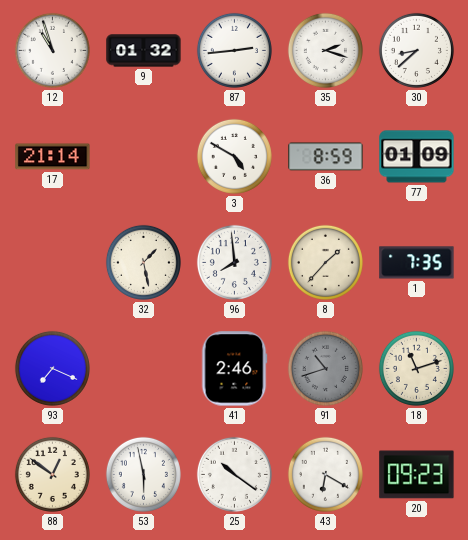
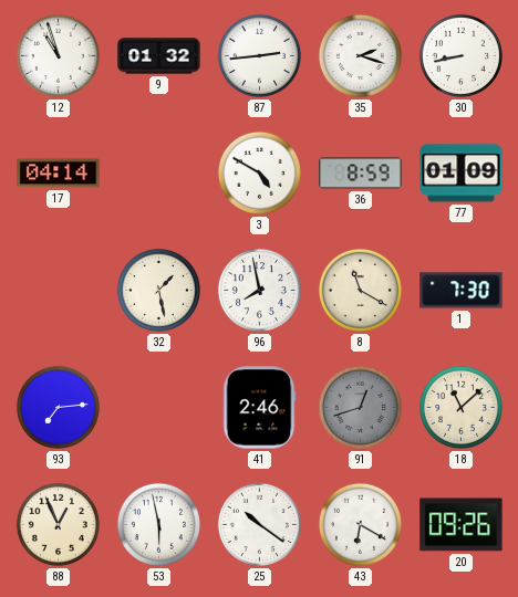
30: 8:38 -> 8:43 (460, 55)
17: 21:14 -> 04:14 (59, 174)
96: 7:59 -> 7:58 (259, 290)
8: 1:37 -> 11:20 (360, 290)
1: 7:35 -> 7:30 (462, 291)
93: 7:19 -> 7:14 (58, 407)
91: 10:42 -> 12:42 (360, 407)
18: 11:12 -> 11:08 (460, 407)
88: 12:51 -> 12:56 (58, 524)
20: 09:23 -> 09:26 (462, 525)
